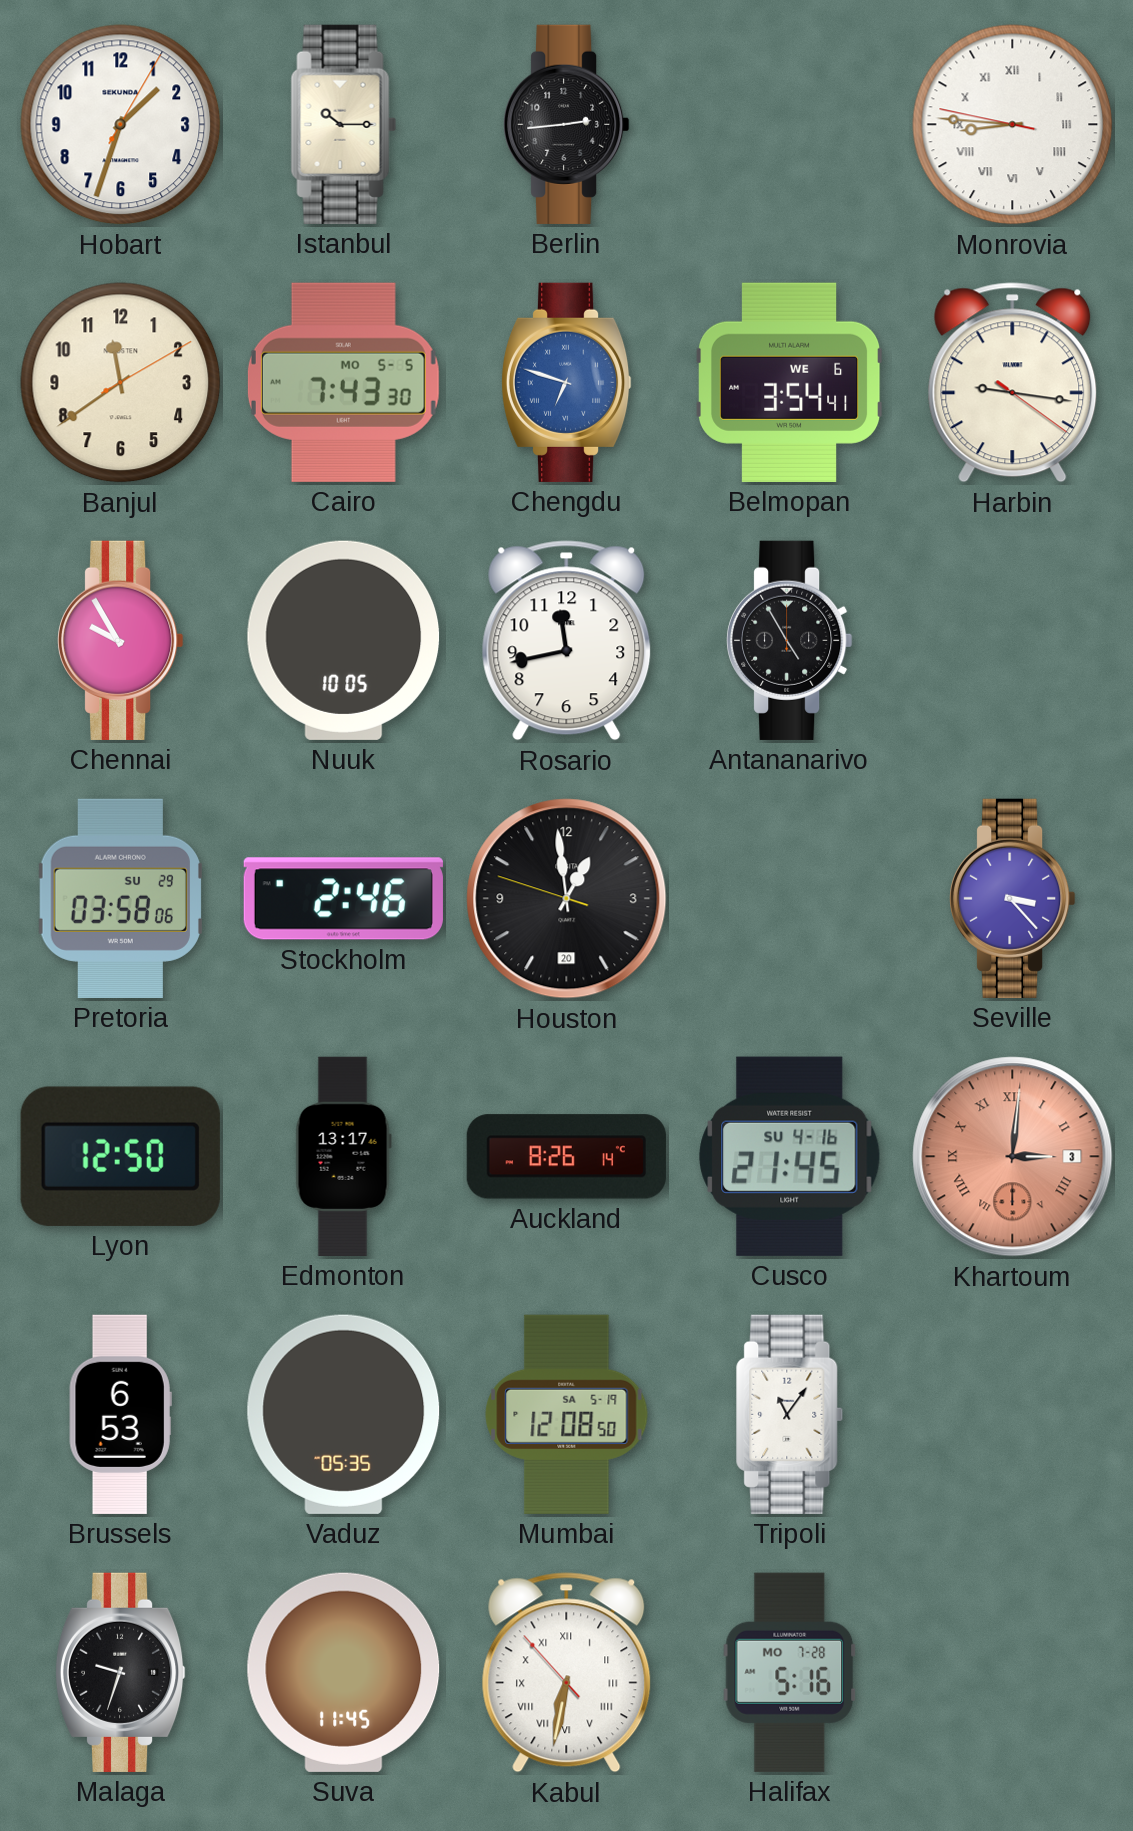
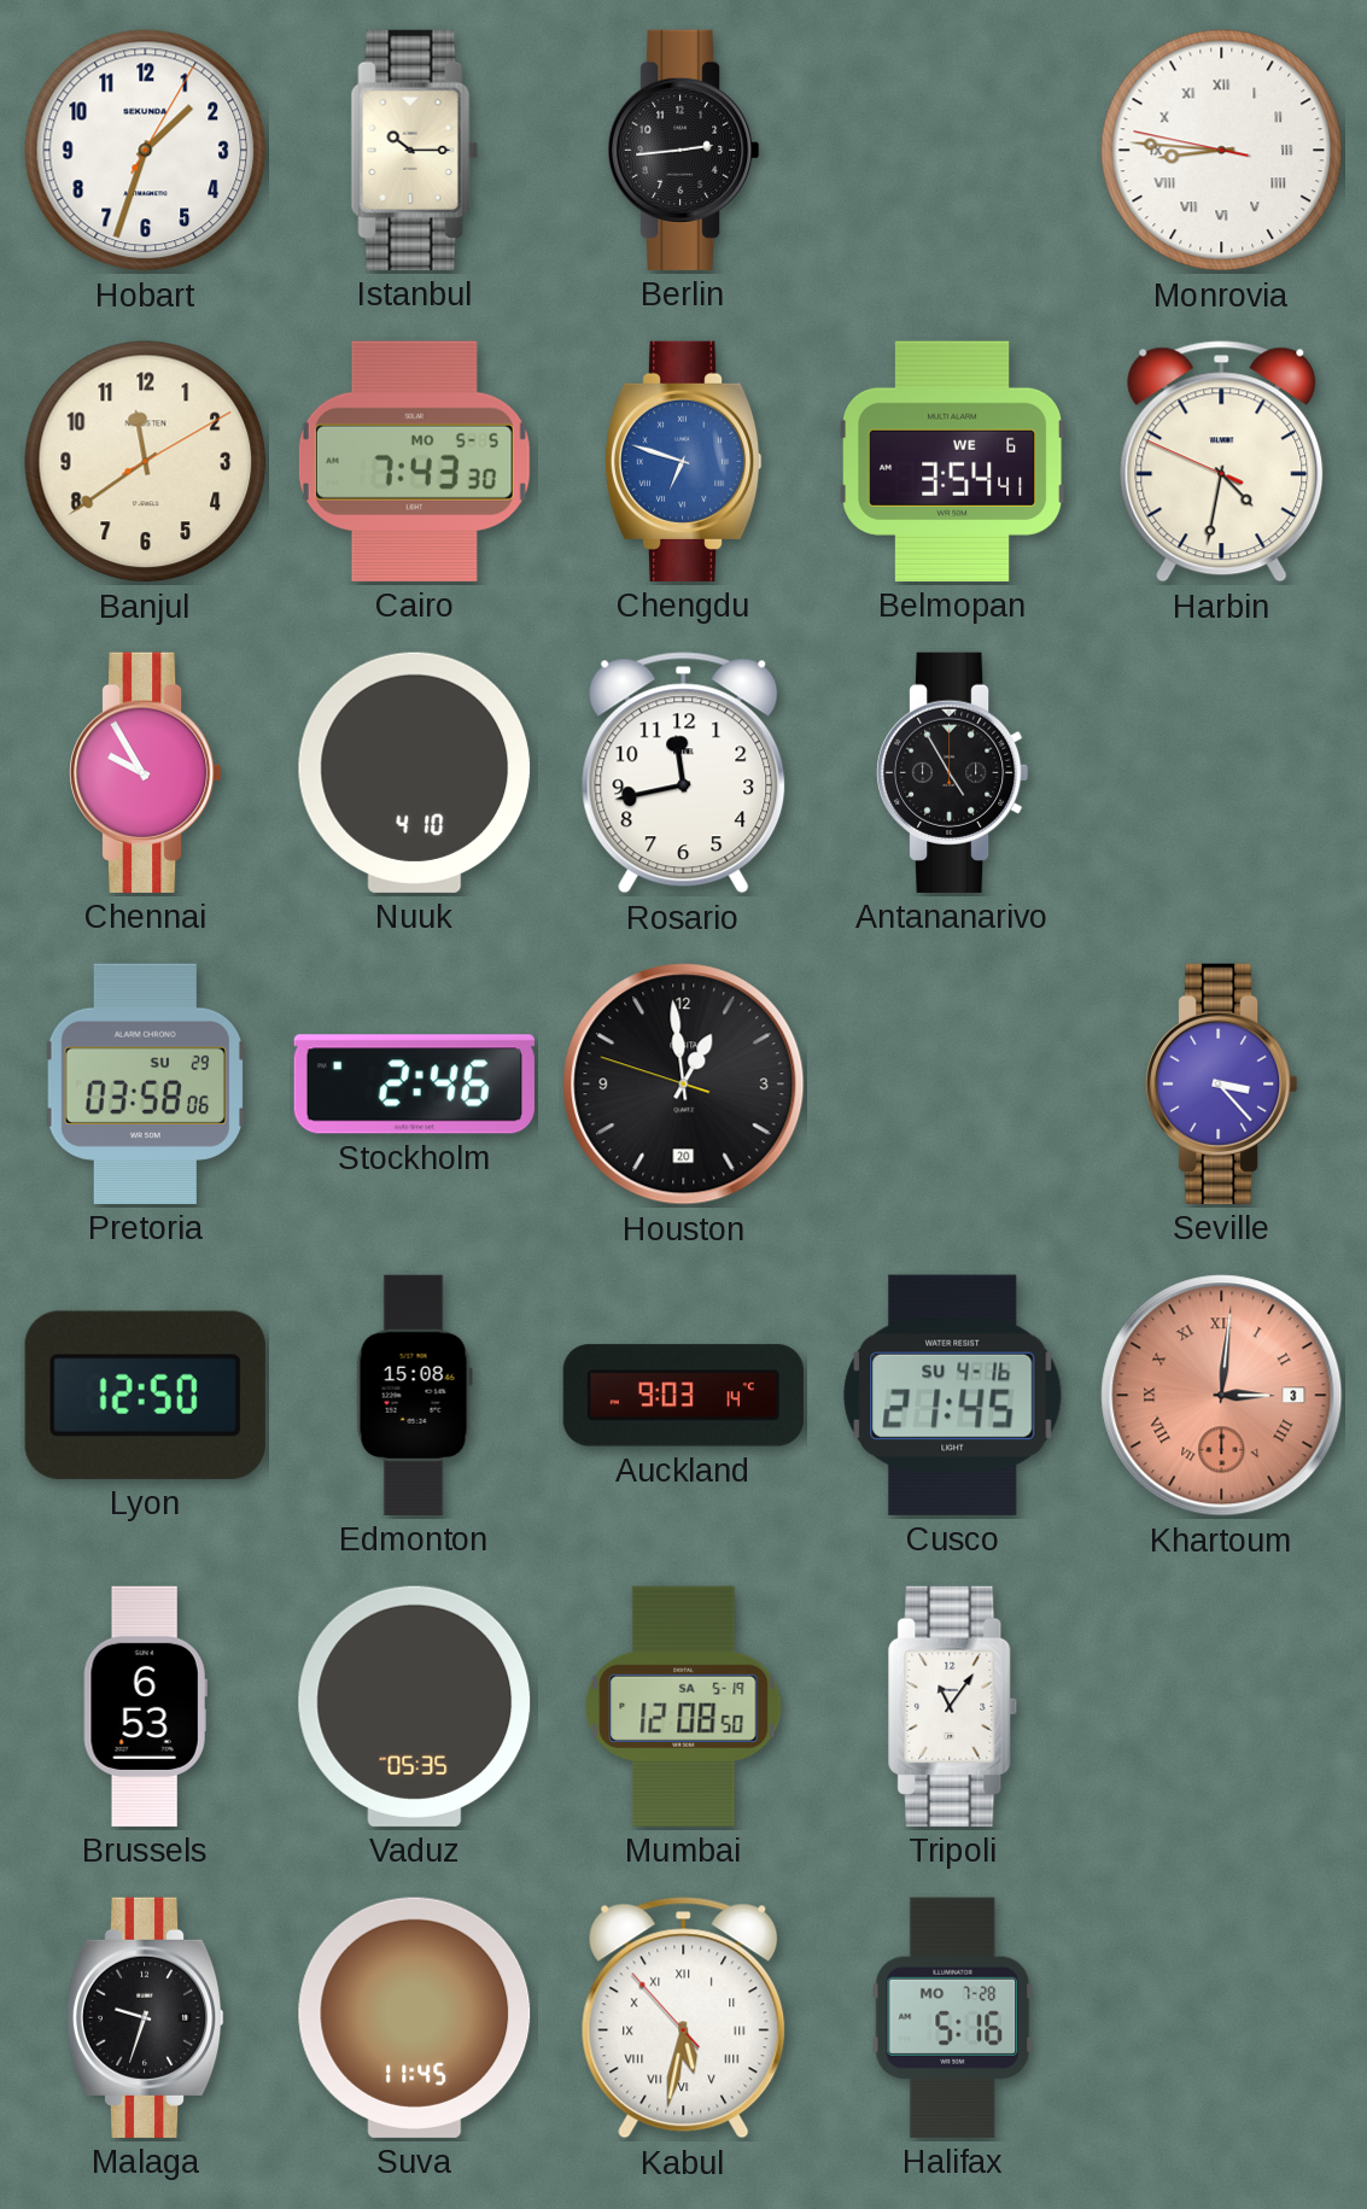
Harbin: 9:16 -> 4:31 (1222, 462)
Nuuk: 10:05 -> 4:10 (415, 772)
Edmonton: 13:17 -> 15:08 (414, 1395)
Auckland: 8:26 -> 9:03 (683, 1396)
Kabul: 6:31 -> 5:31 (684, 2018)
